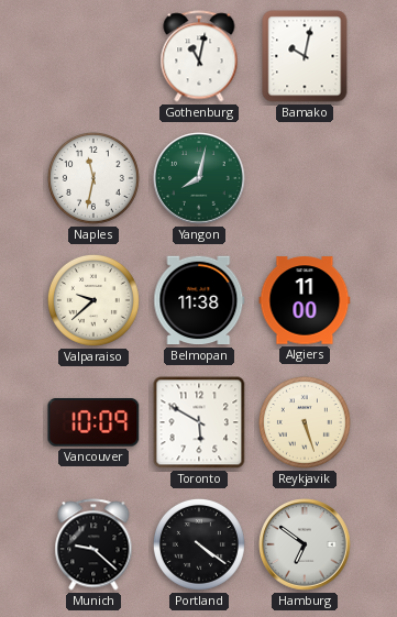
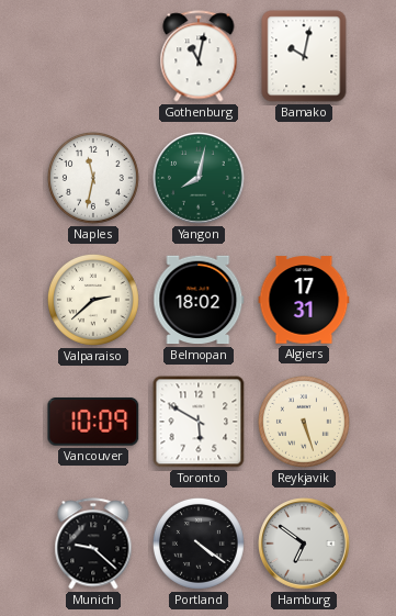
Valparaiso: 9:38 -> 2:38 (93, 300)
Belmopan: 11:38 -> 18:02 (199, 300)
Algiers: 11:00 -> 17:31 (304, 300)
